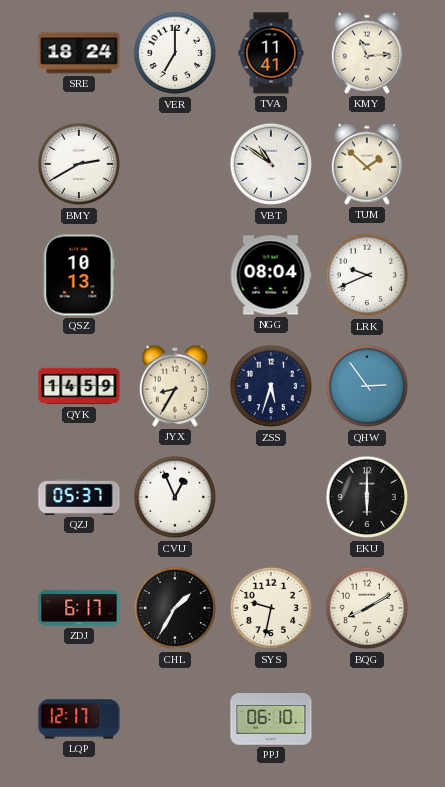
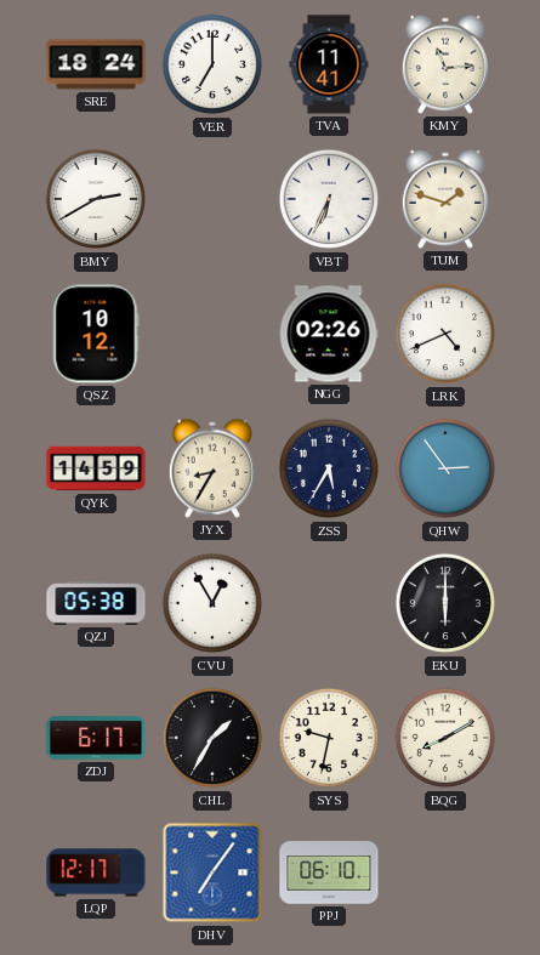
VBT: 10:51 -> 6:34 (329, 199)
TUM: 1:52 -> 1:48 (444, 199)
QSZ: 10:13 -> 10:12 (96, 334)
NGG: 08:04 -> 02:26 (329, 334)
LRK: 9:41 -> 4:41 (445, 334)
ZSS: 5:33 -> 5:35 (329, 468)
QZJ: 05:37 -> 05:38 (96, 604)
CVU: 12:56 -> 12:55 (212, 603)
DHV: none -> 7:06 (212, 872)
